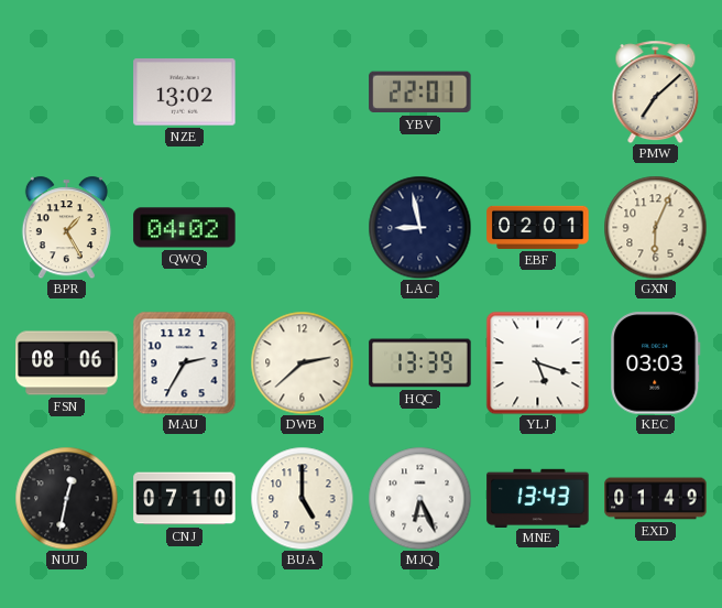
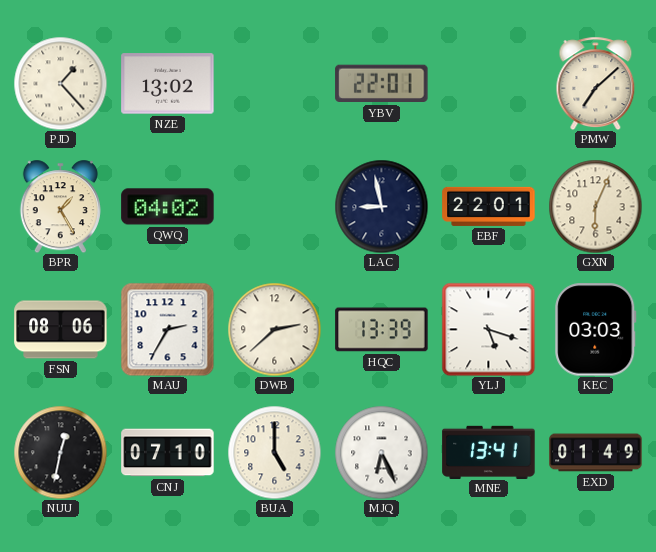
PJD: none -> 1:23 (60, 83)
EBF: 02:01 -> 22:01 (489, 206)
MNE: 13:43 -> 13:41 (489, 452)
